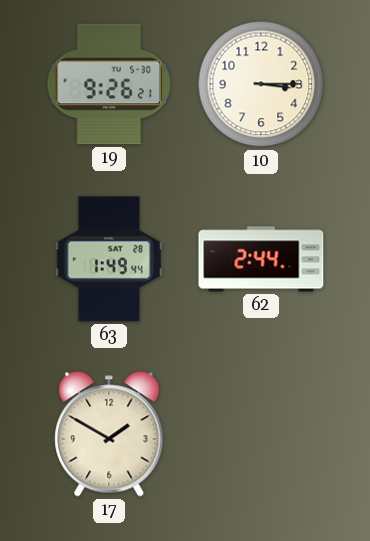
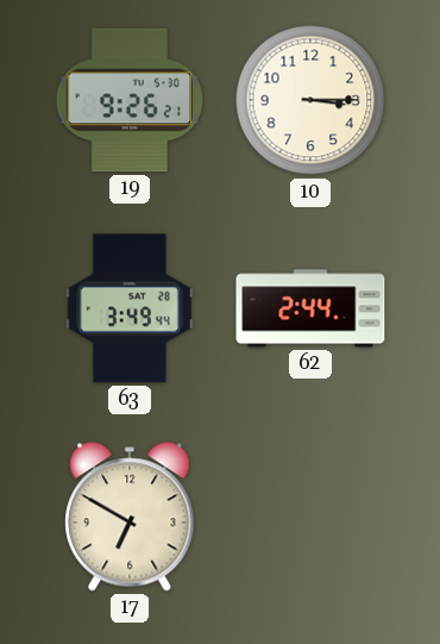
63: 1:49 -> 3:49 (130, 308)
17: 1:50 -> 6:50 (130, 517)
